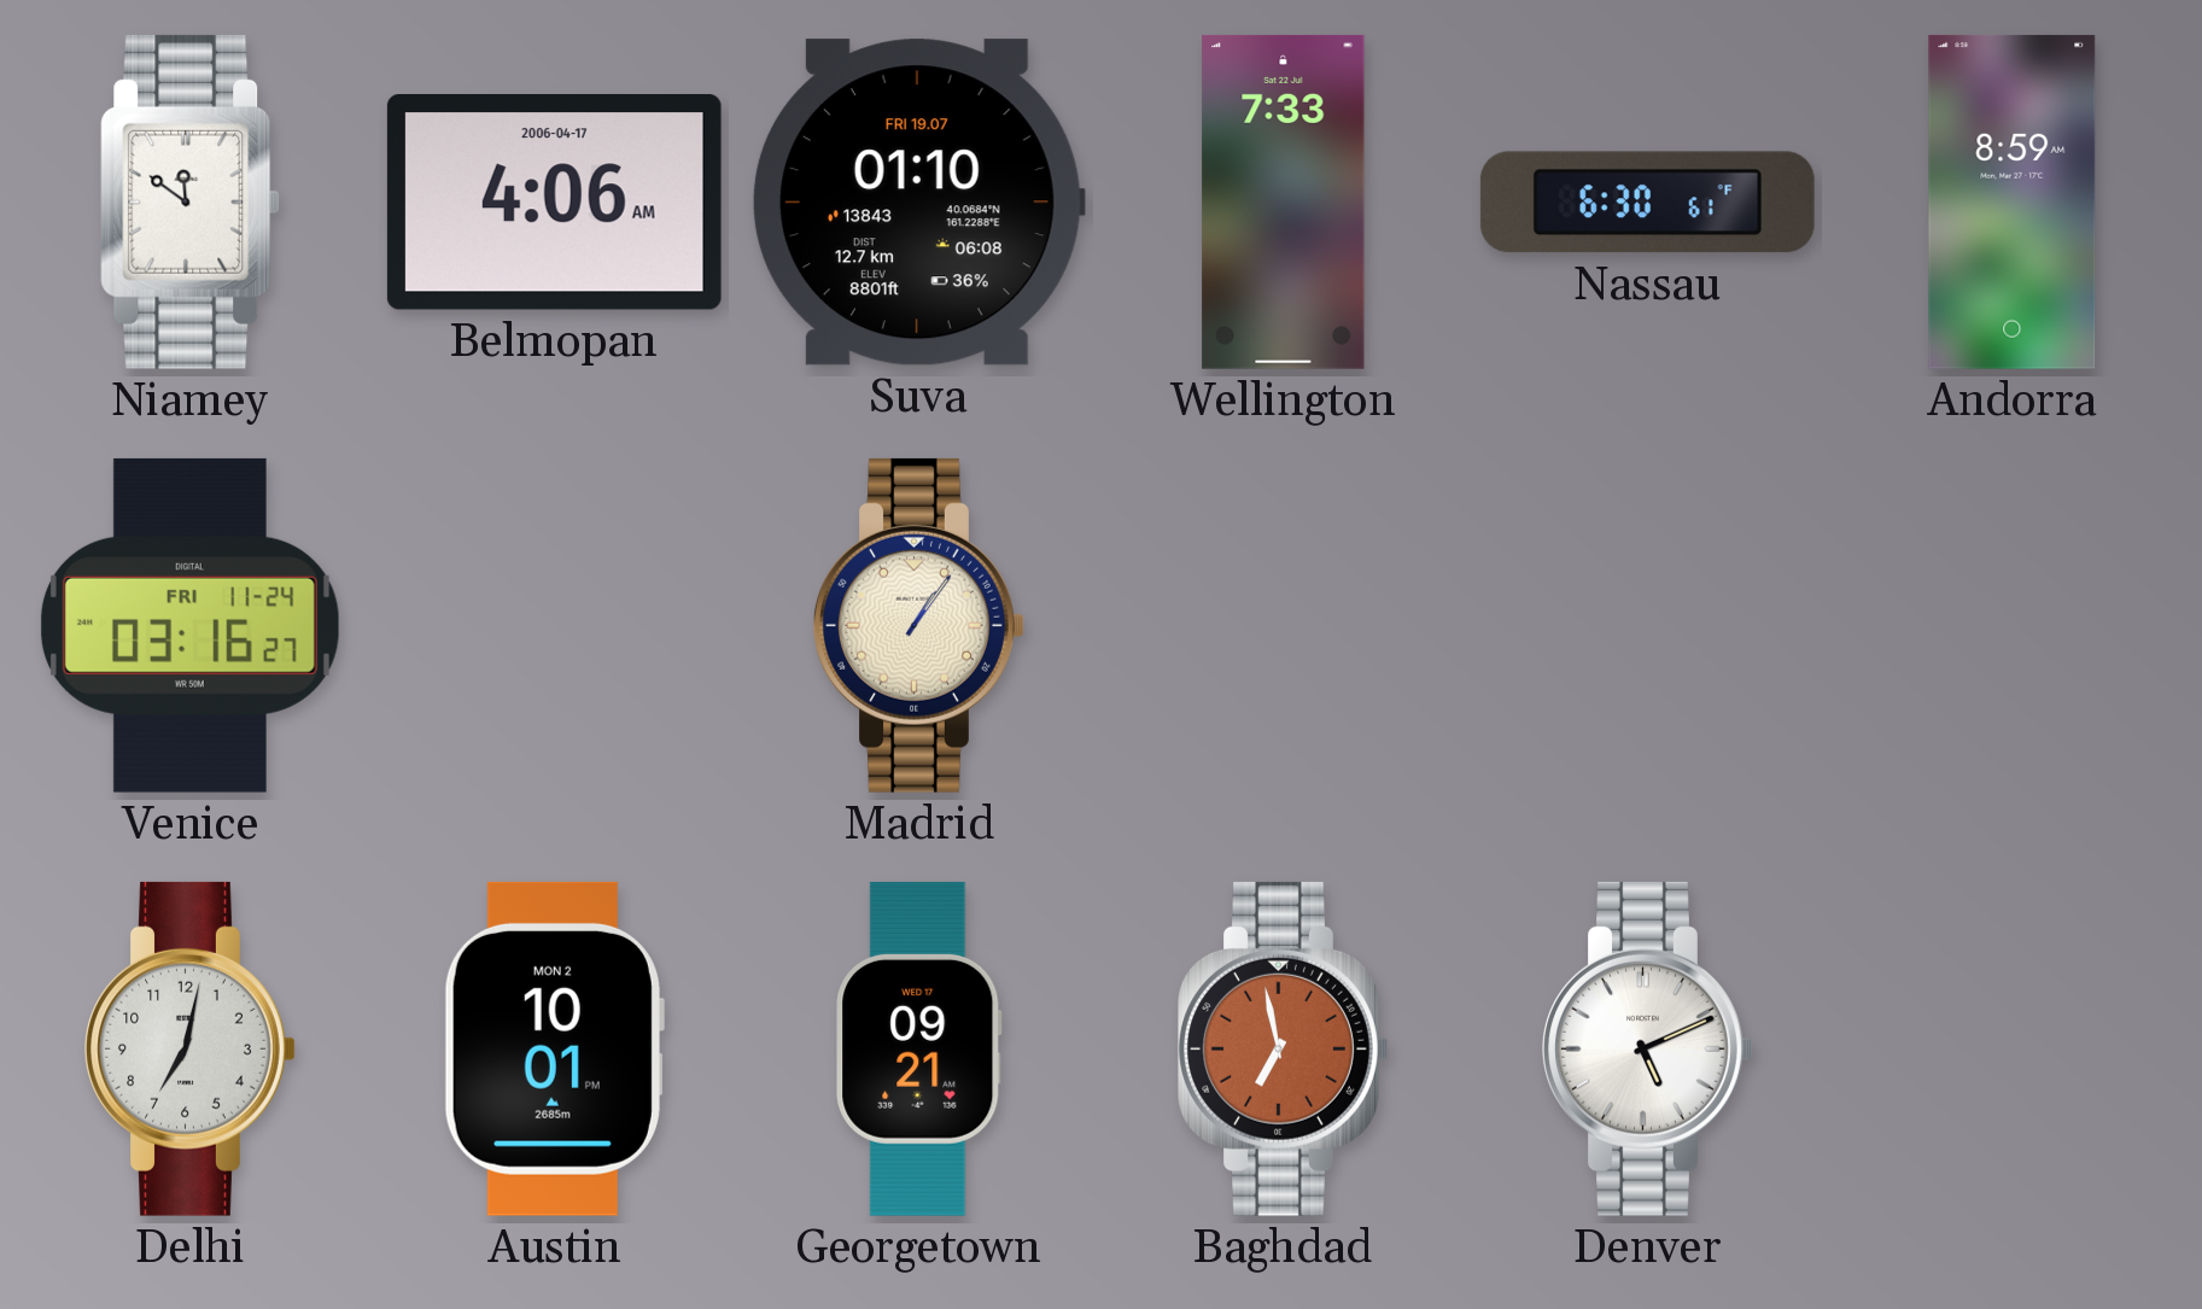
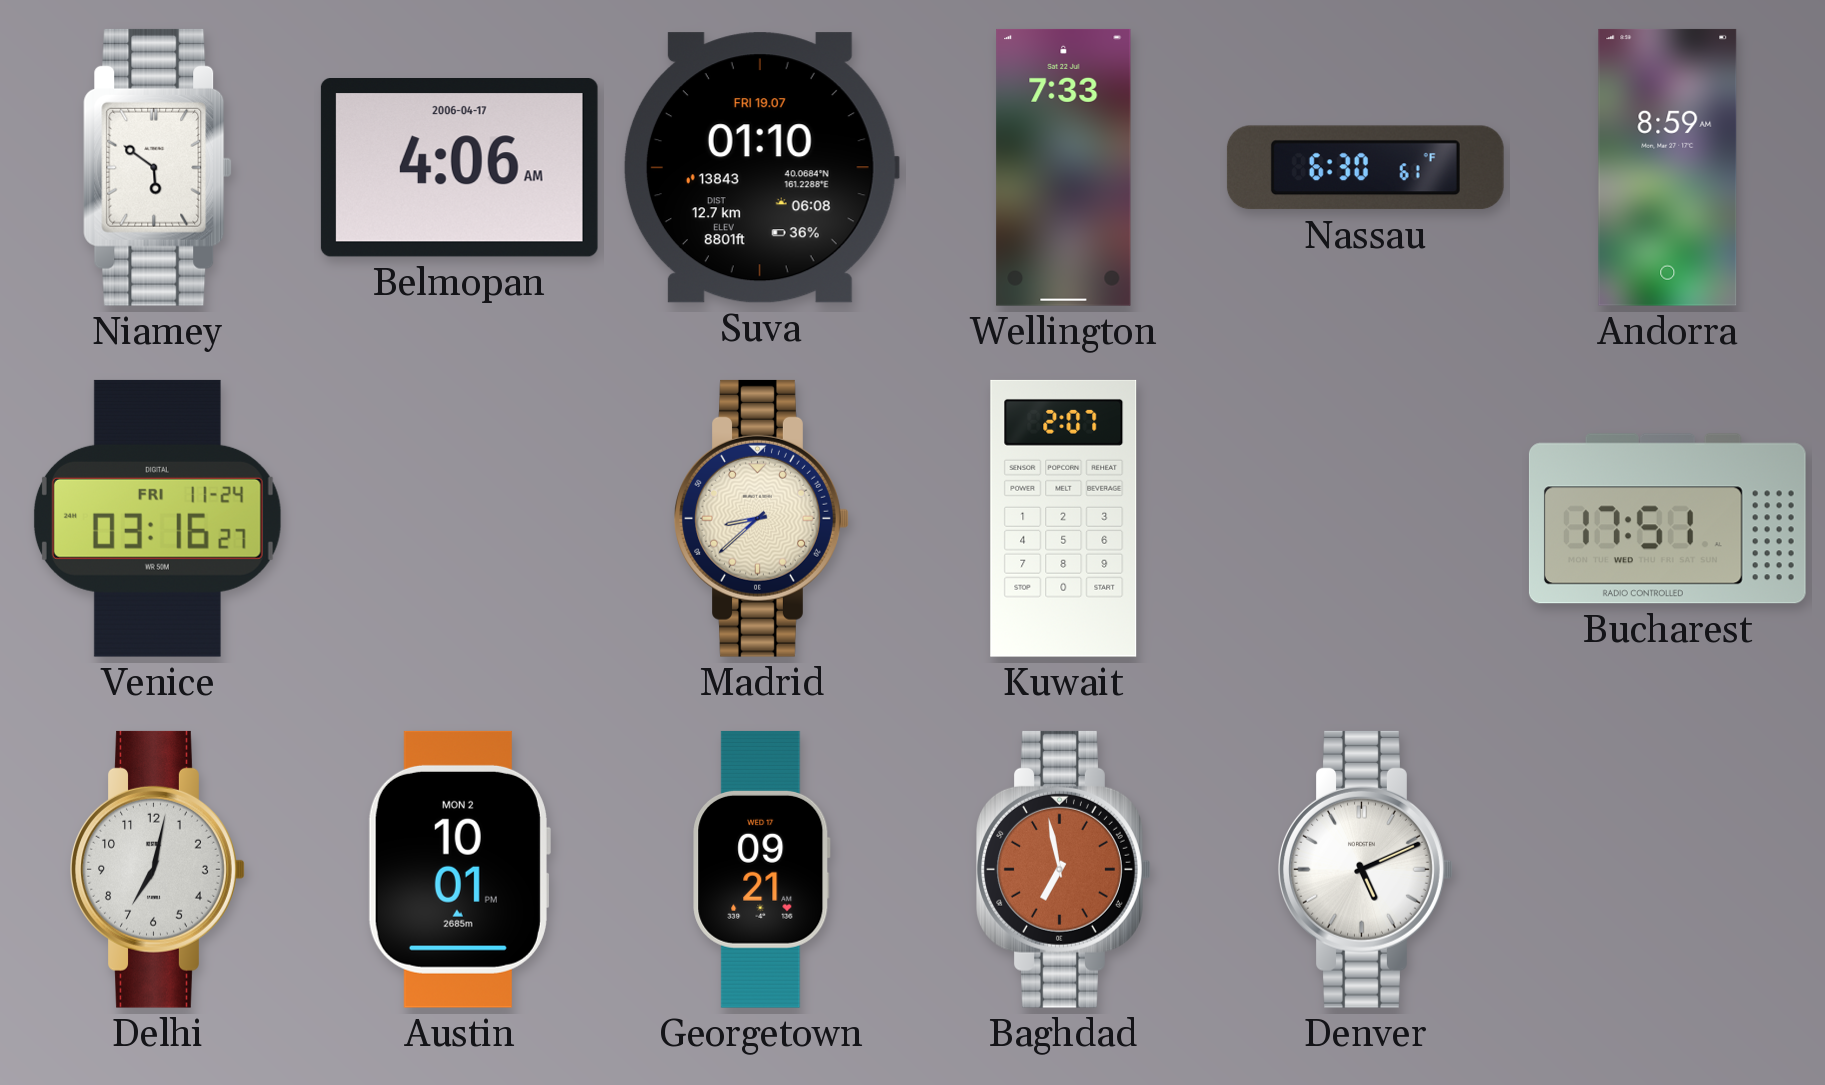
Niamey: 11:51 -> 5:51 (158, 167)
Madrid: 1:06 -> 8:38 (762, 518)
Kuwait: none -> 2:07 (1064, 518)
Bucharest: none -> 17:51 (1667, 519)
